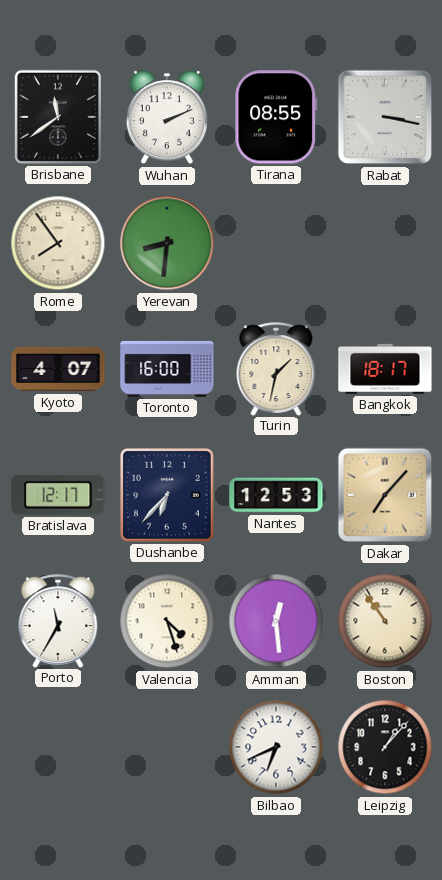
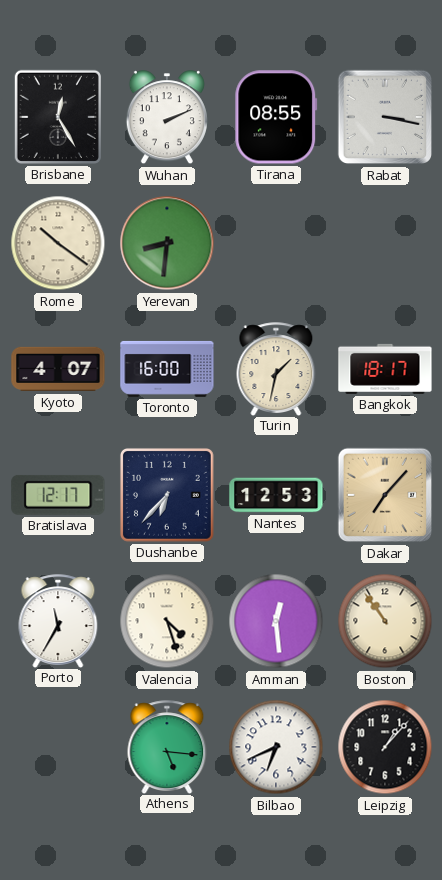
Brisbane: 11:39 -> 12:25 (58, 117)
Rome: 7:54 -> 10:21 (58, 243)
Athens: none -> 5:16 (167, 747)
